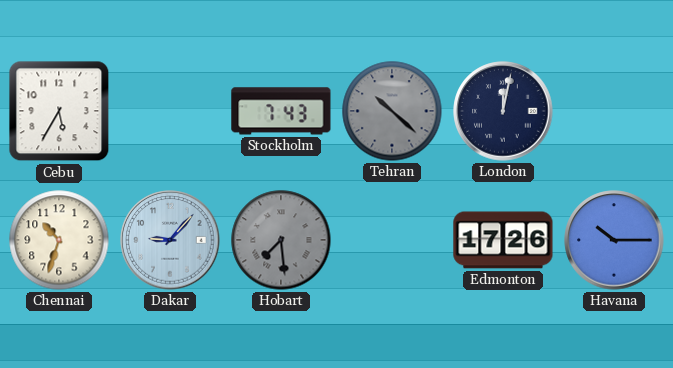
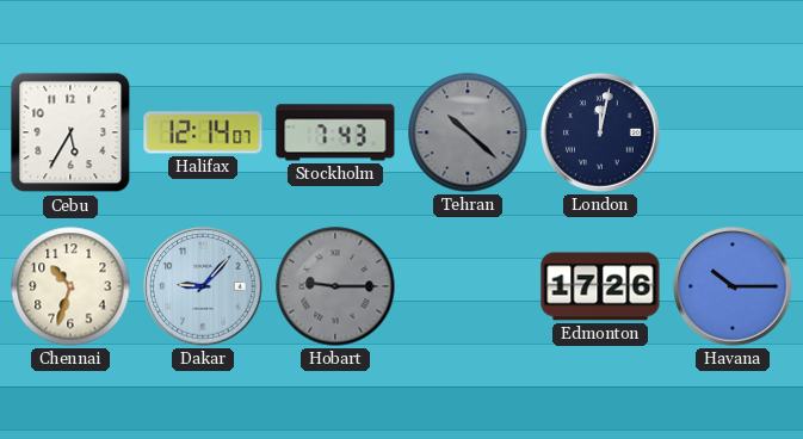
Halifax: none -> 12:14 (203, 132)
Hobart: 7:29 -> 9:15 (335, 286)
